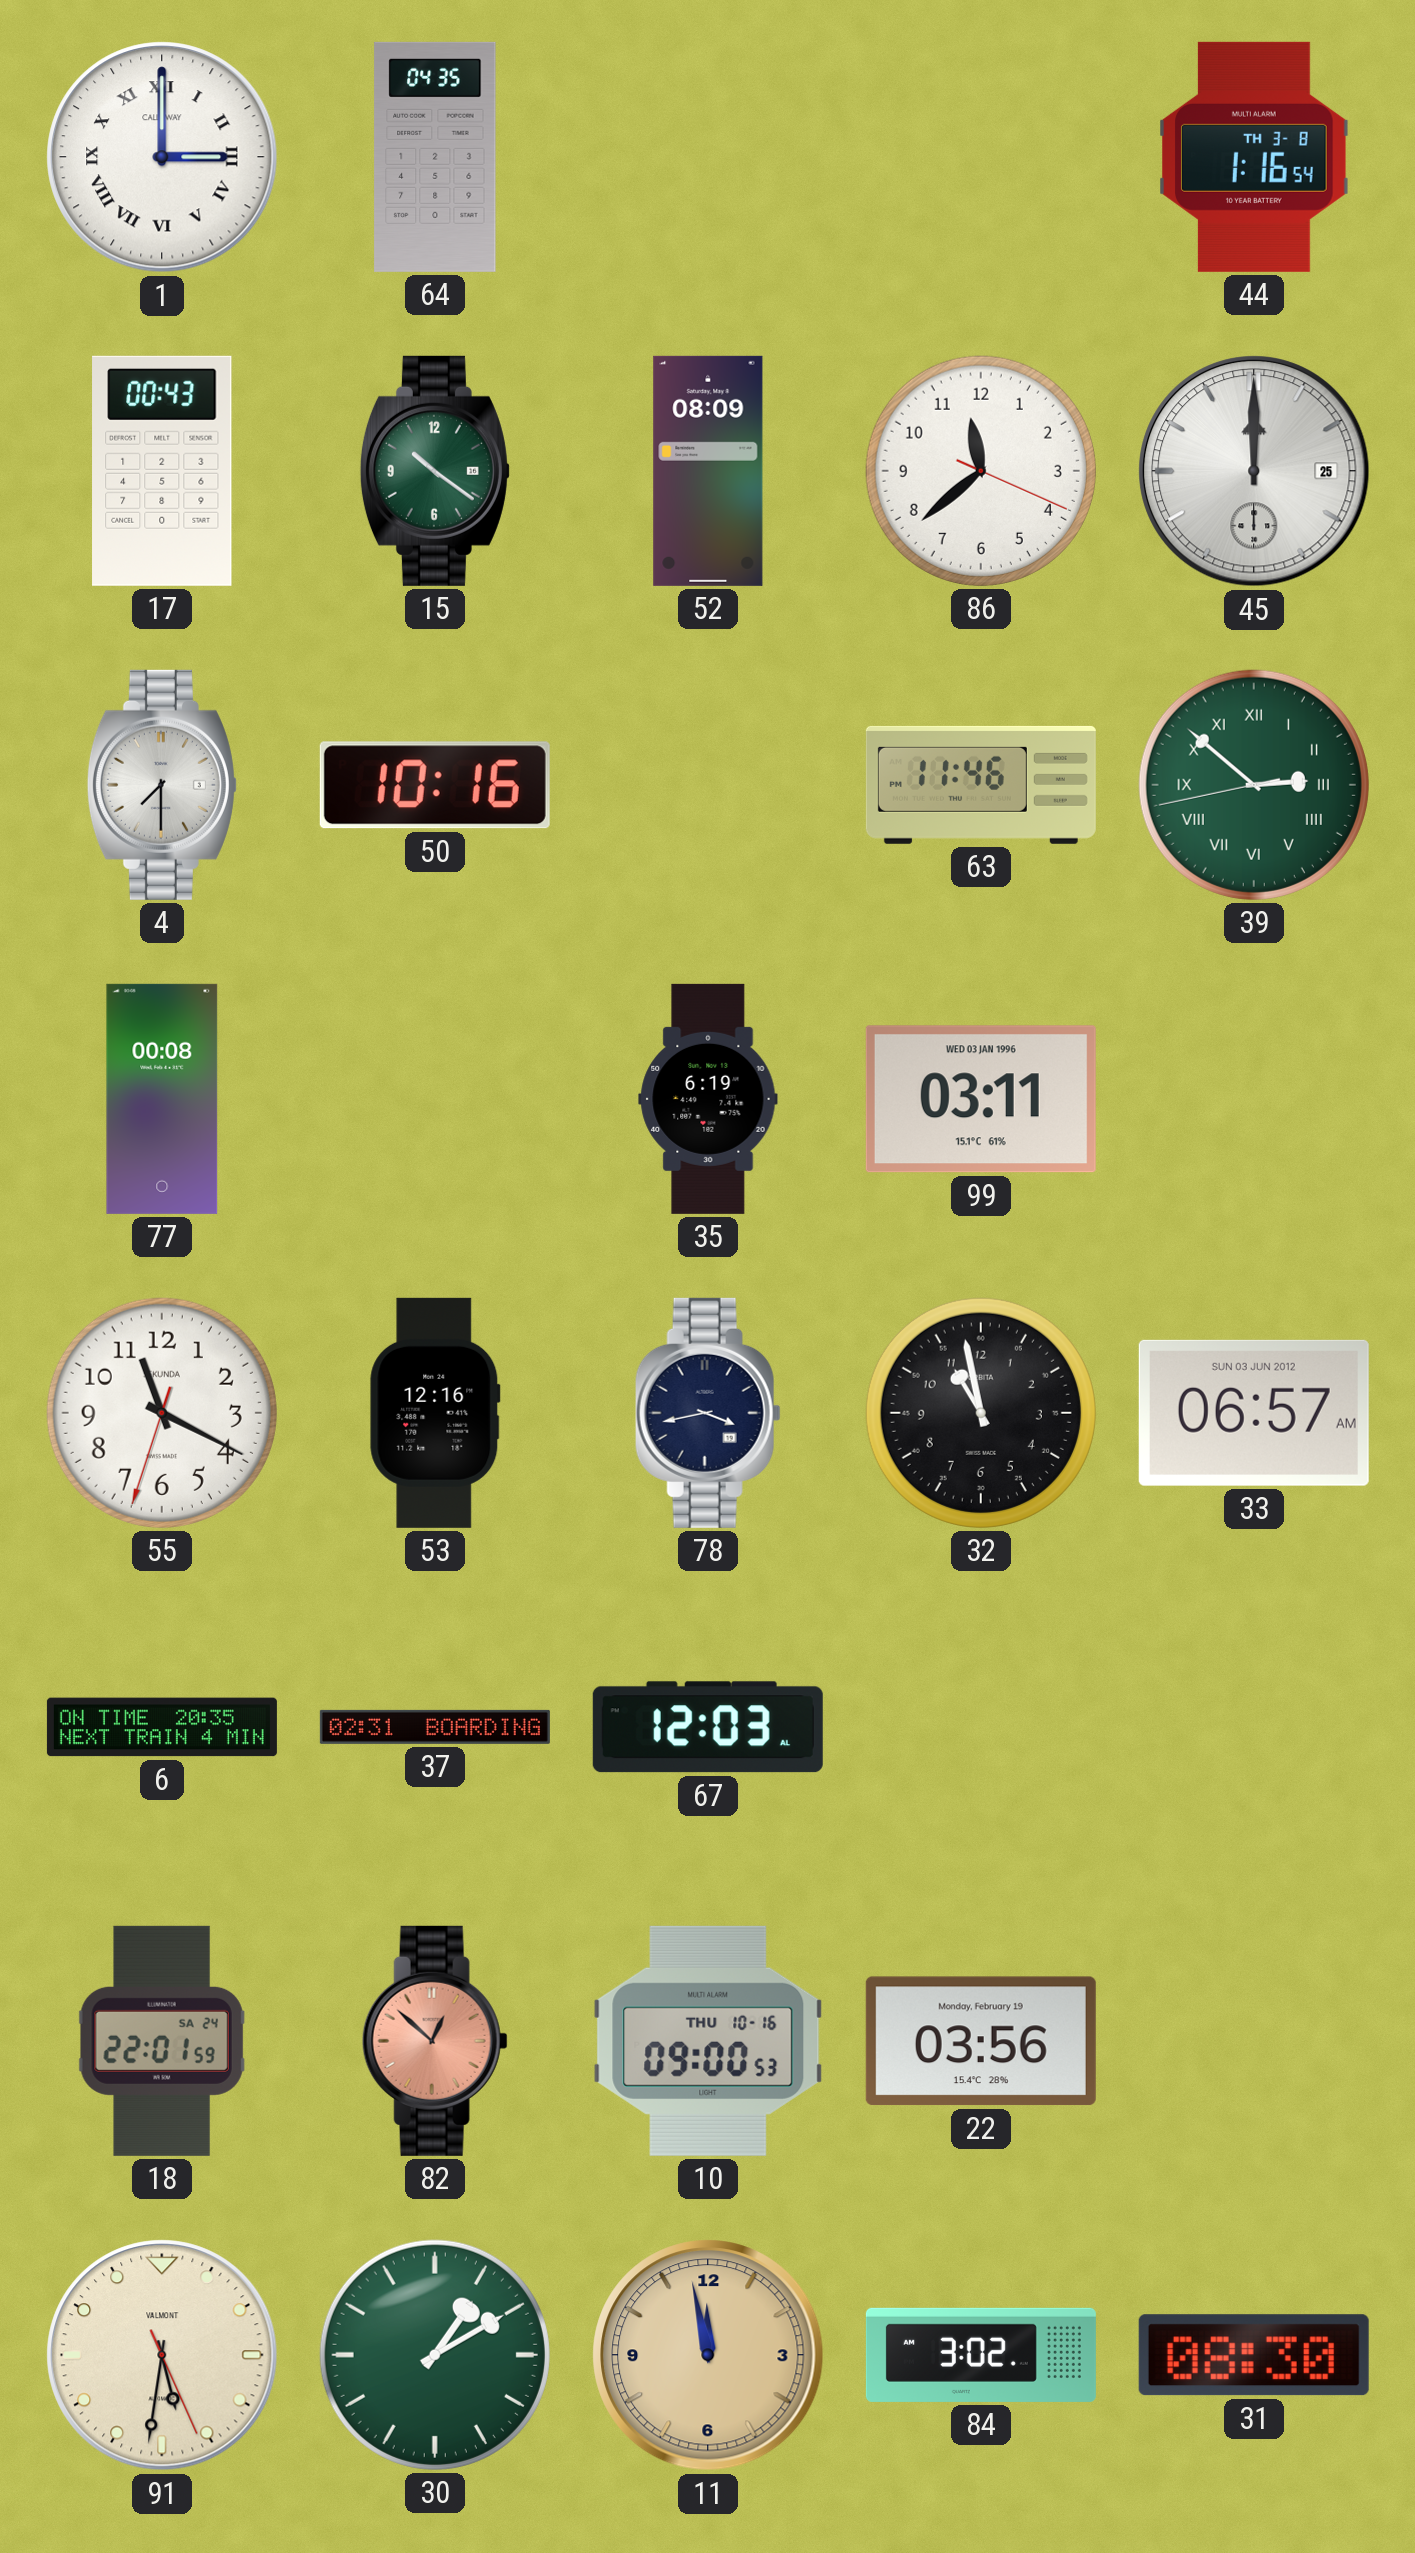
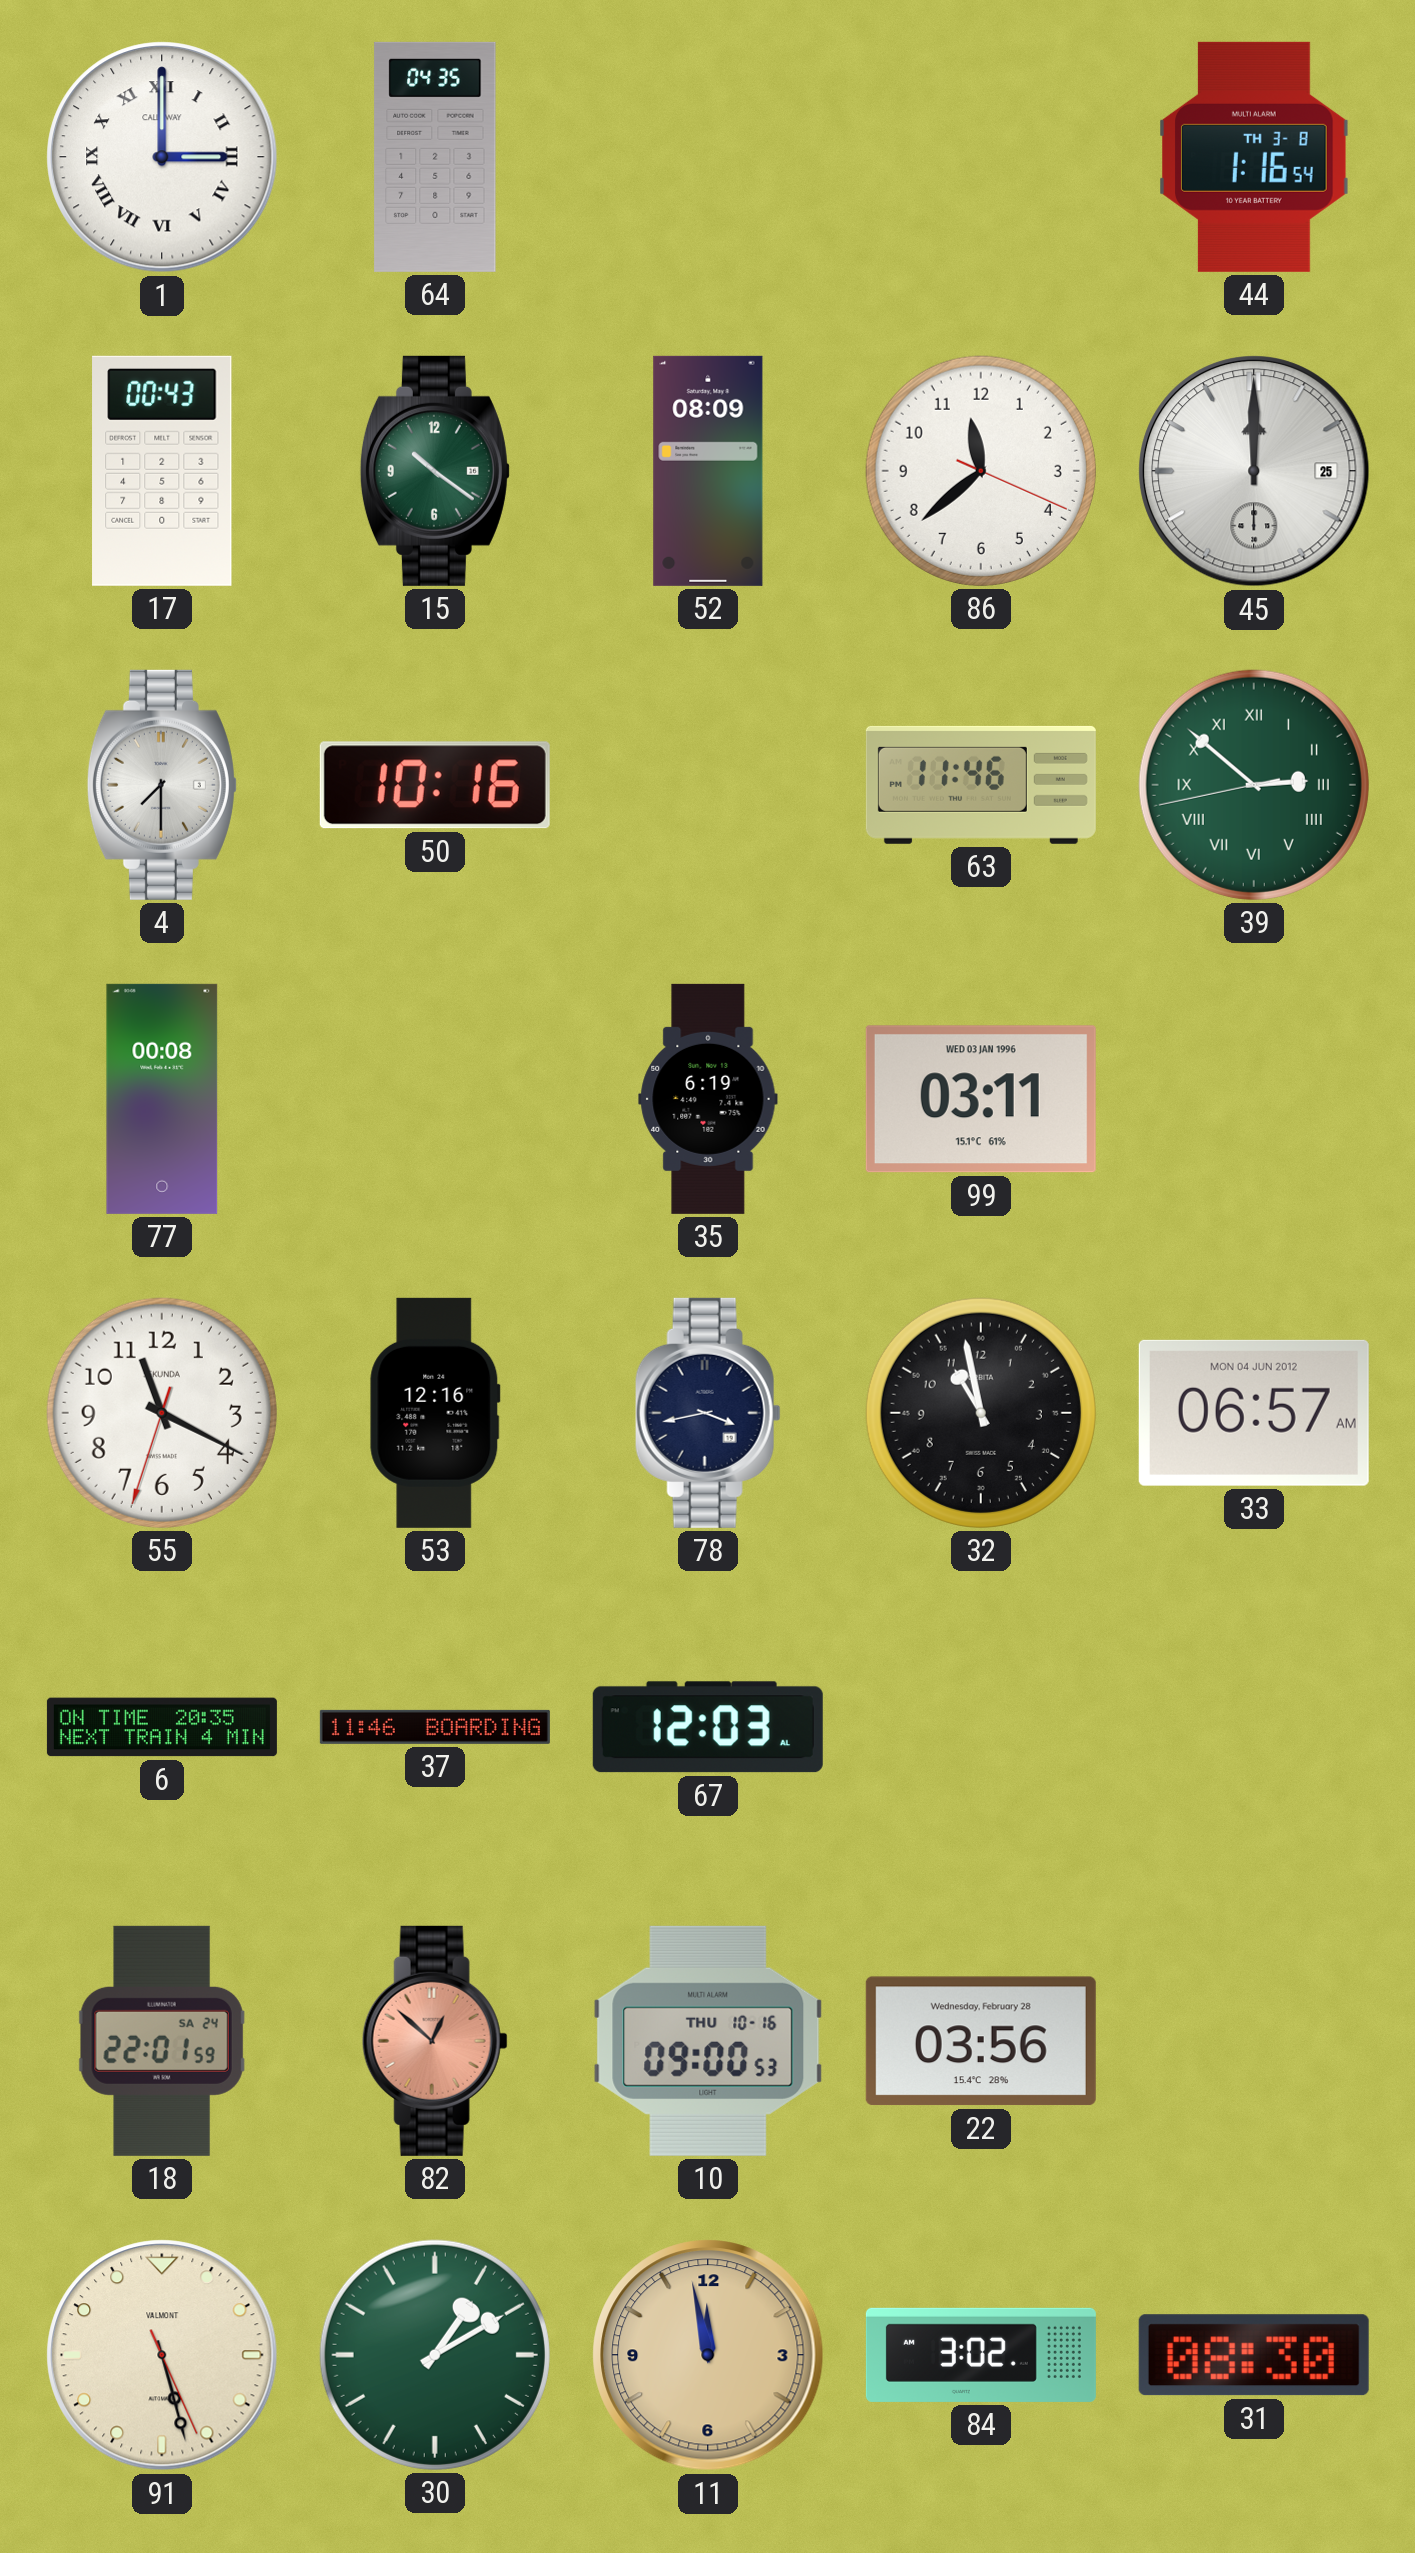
33 date: SUN 03 JUN 2012 -> MON 04 JUN 2012 (1254, 1413)
37: 02:31 -> 11:46 (435, 1727)
22 date: Monday, February 19 -> Wednesday, February 28 (981, 2041)
91: 5:31 -> 5:27 (162, 2355)
